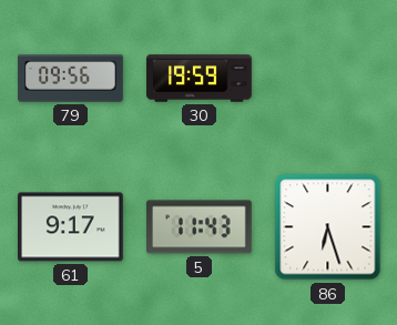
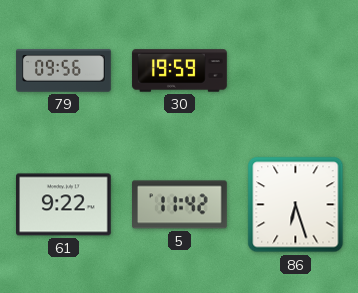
61: 9:17 -> 9:22 (64, 205)
5: 11:43 -> 11:42 (180, 205)
